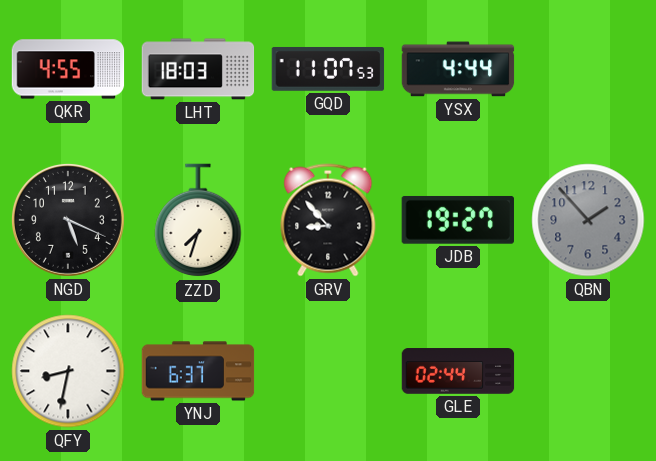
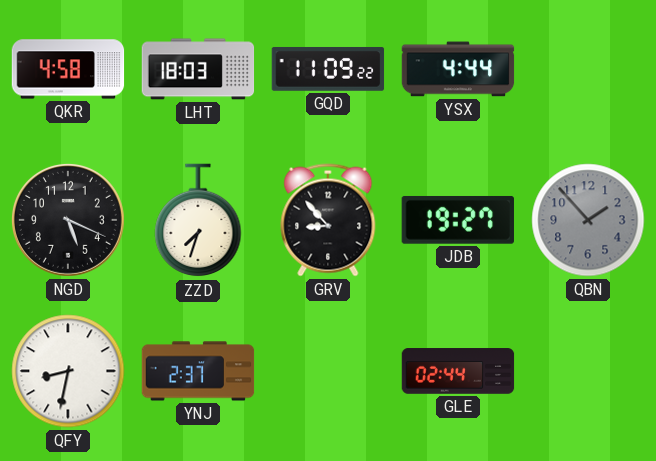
QKR: 4:55 -> 4:58 (68, 69)
GQD: 11:07 -> 11:09 (328, 69)
YNJ: 6:37 -> 2:37 (198, 371)
